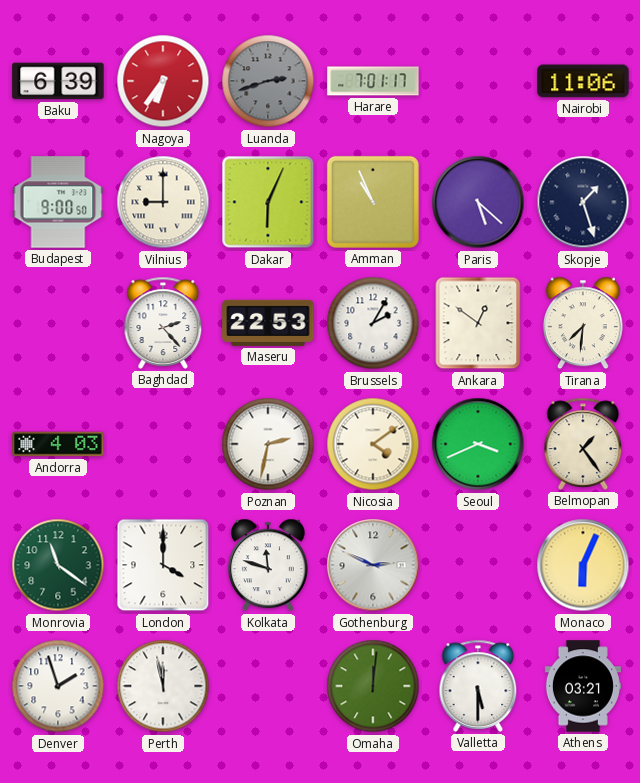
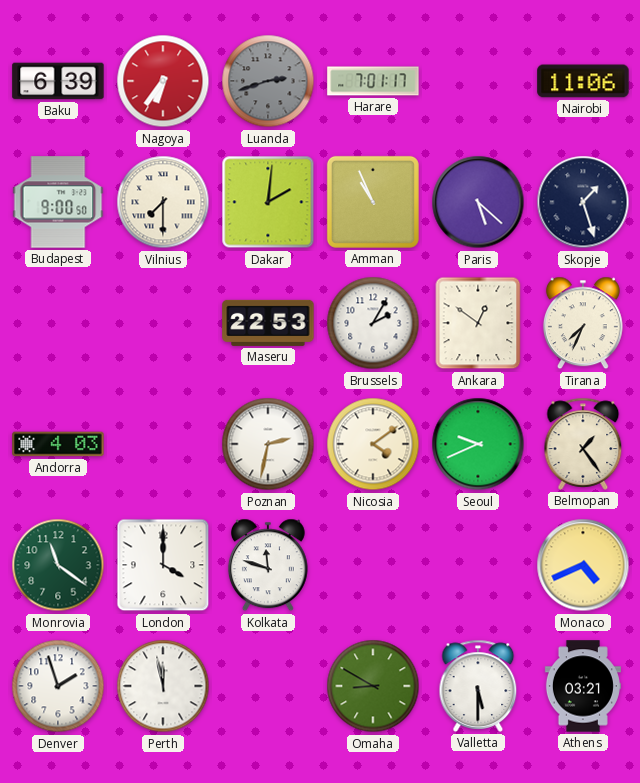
Vilnius: 9:00 -> 7:30 (163, 202)
Dakar: 6:04 -> 2:01 (268, 202)
Baghdad: 2:23 -> none (163, 323)
Tirana: 7:31 -> 7:34 (583, 323)
Seoul: 3:41 -> 9:41 (478, 444)
Gothenburg: 2:49 -> none (373, 565)
Monaco: 6:04 -> 4:41 (583, 565)
Omaha: 12:01 -> 8:50 (373, 686)
